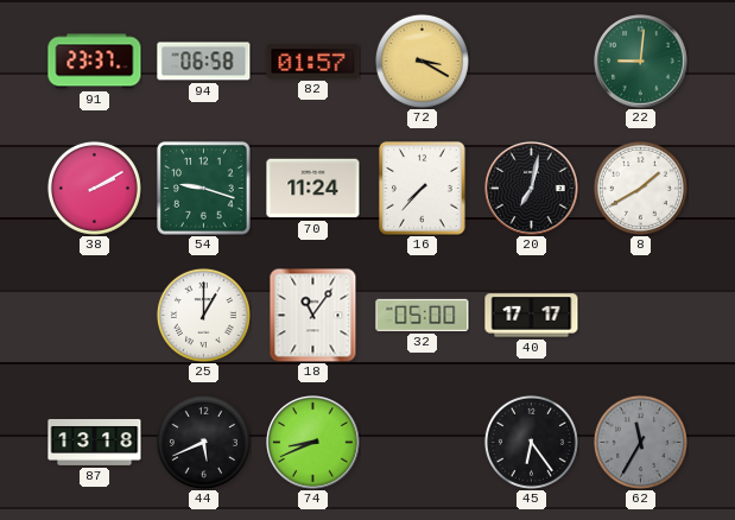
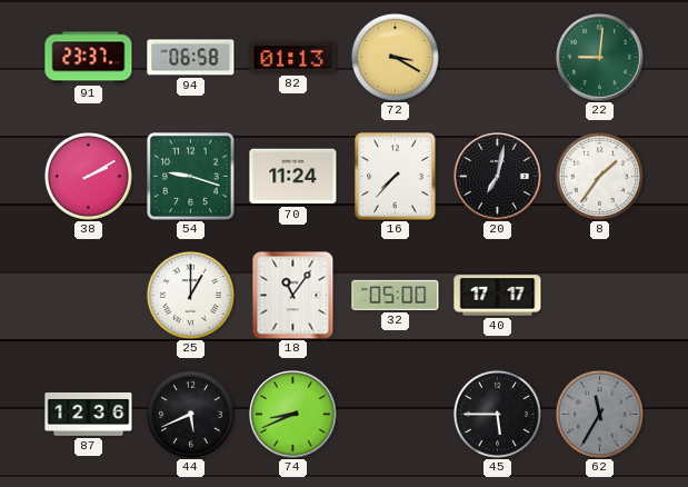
82: 01:57 -> 01:13 (293, 58)
8: 1:40 -> 1:36 (599, 176)
87: 13:18 -> 12:36 (89, 414)
45: 6:24 -> 5:45 (497, 414)
